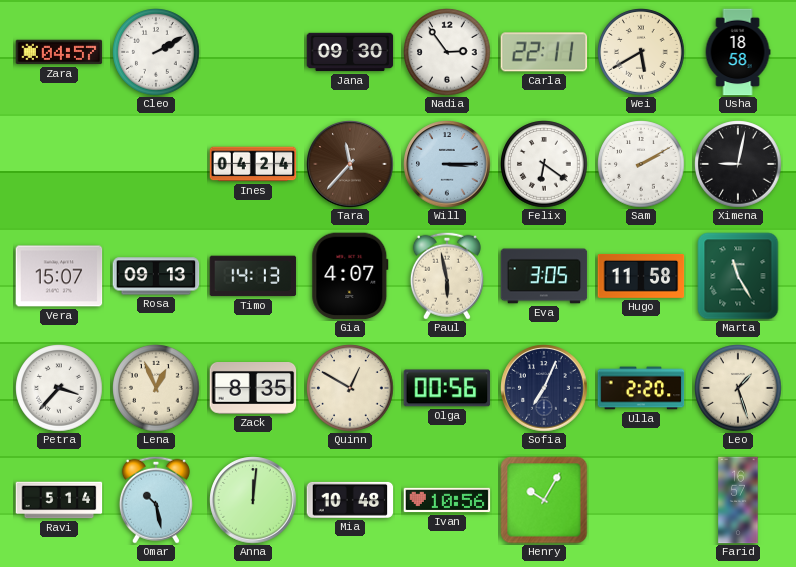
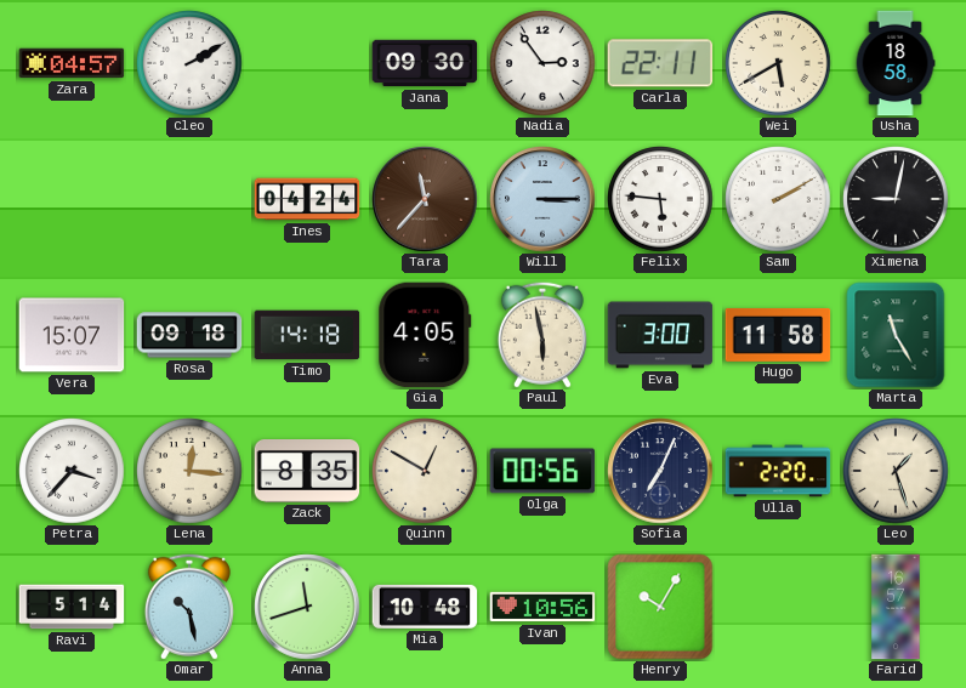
Felix: 6:21 -> 5:46 (660, 199)
Rosa: 09:13 -> 09:18 (189, 335)
Timo: 14:13 -> 14:18 (307, 335)
Gia: 4:07 -> 4:05 (425, 335)
Eva: 3:05 -> 3:00 (660, 335)
Lena: 12:56 -> 12:16 (189, 471)
Anna: 12:01 -> 11:42 (307, 607)
